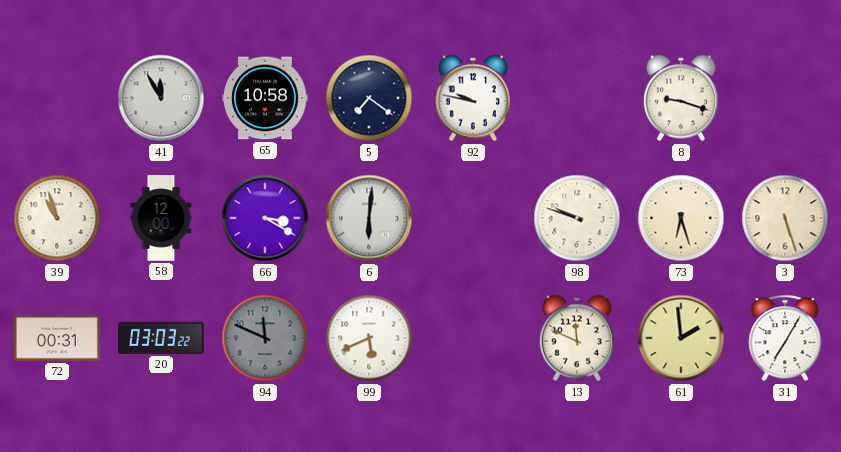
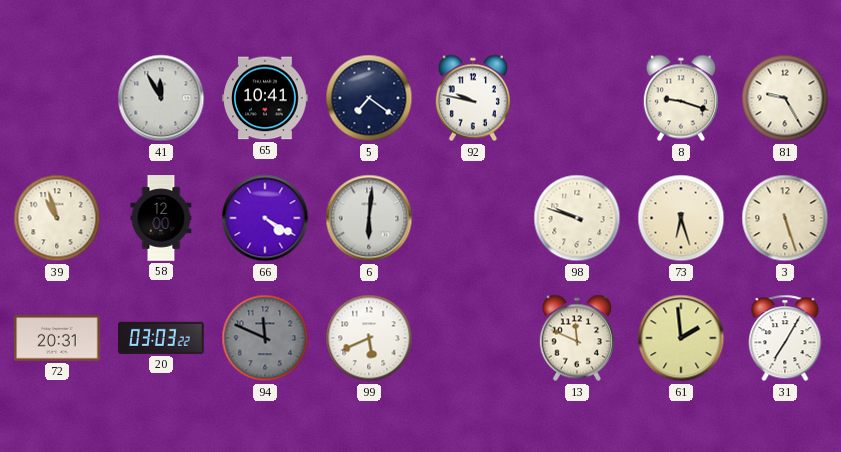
65: 10:58 -> 10:41 (265, 98)
81: none -> 9:25 (785, 98)
66: 3:20 -> 4:20 (265, 218)
72: 00:31 -> 20:31 (57, 338)
